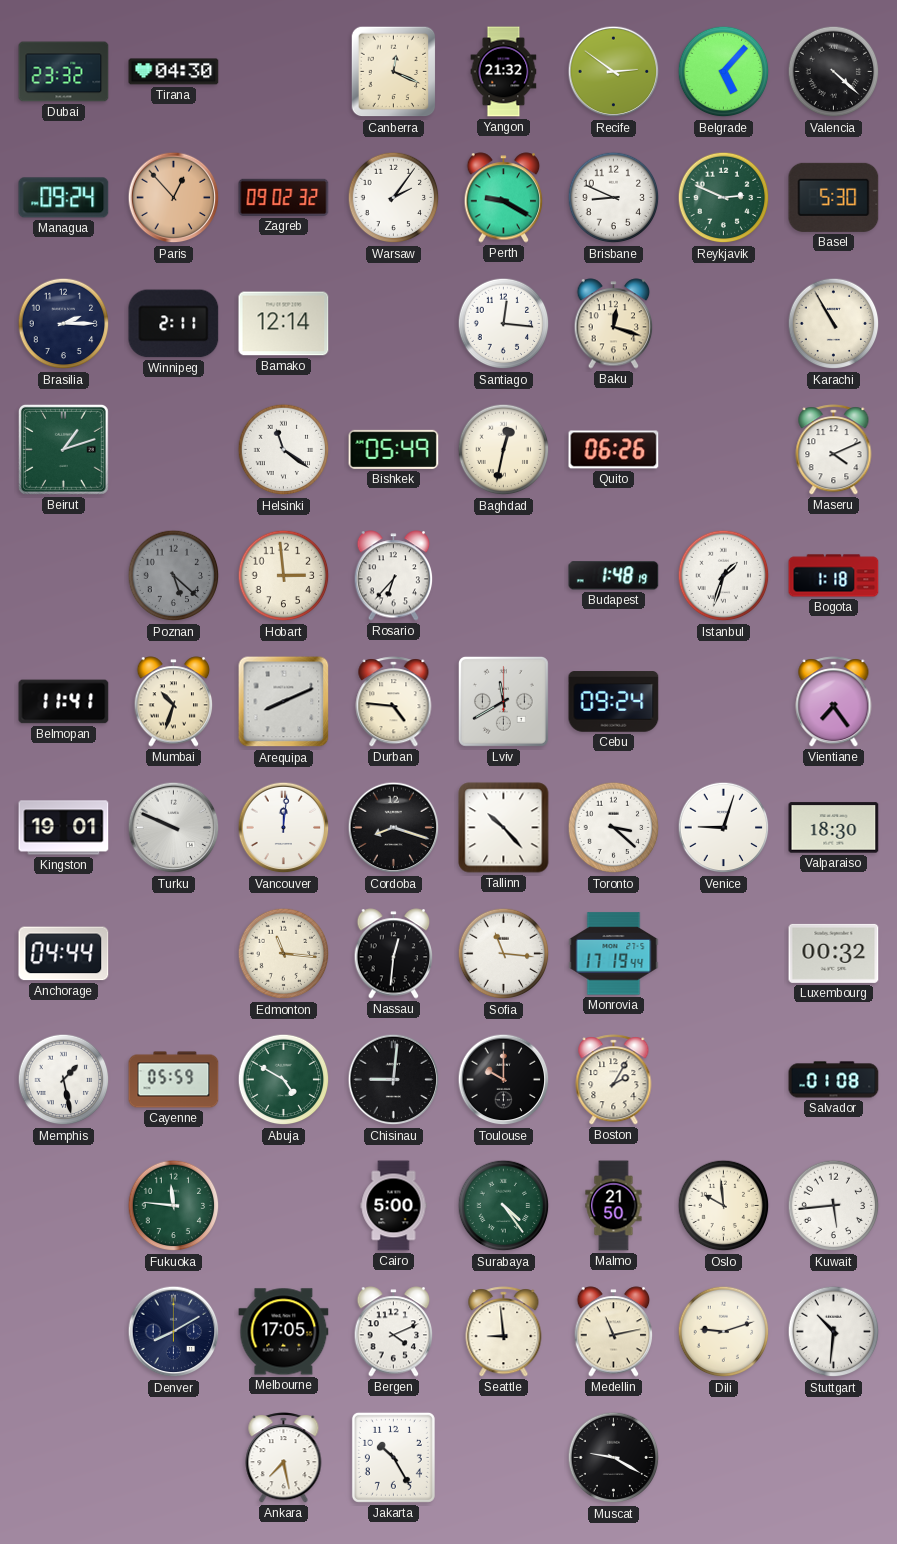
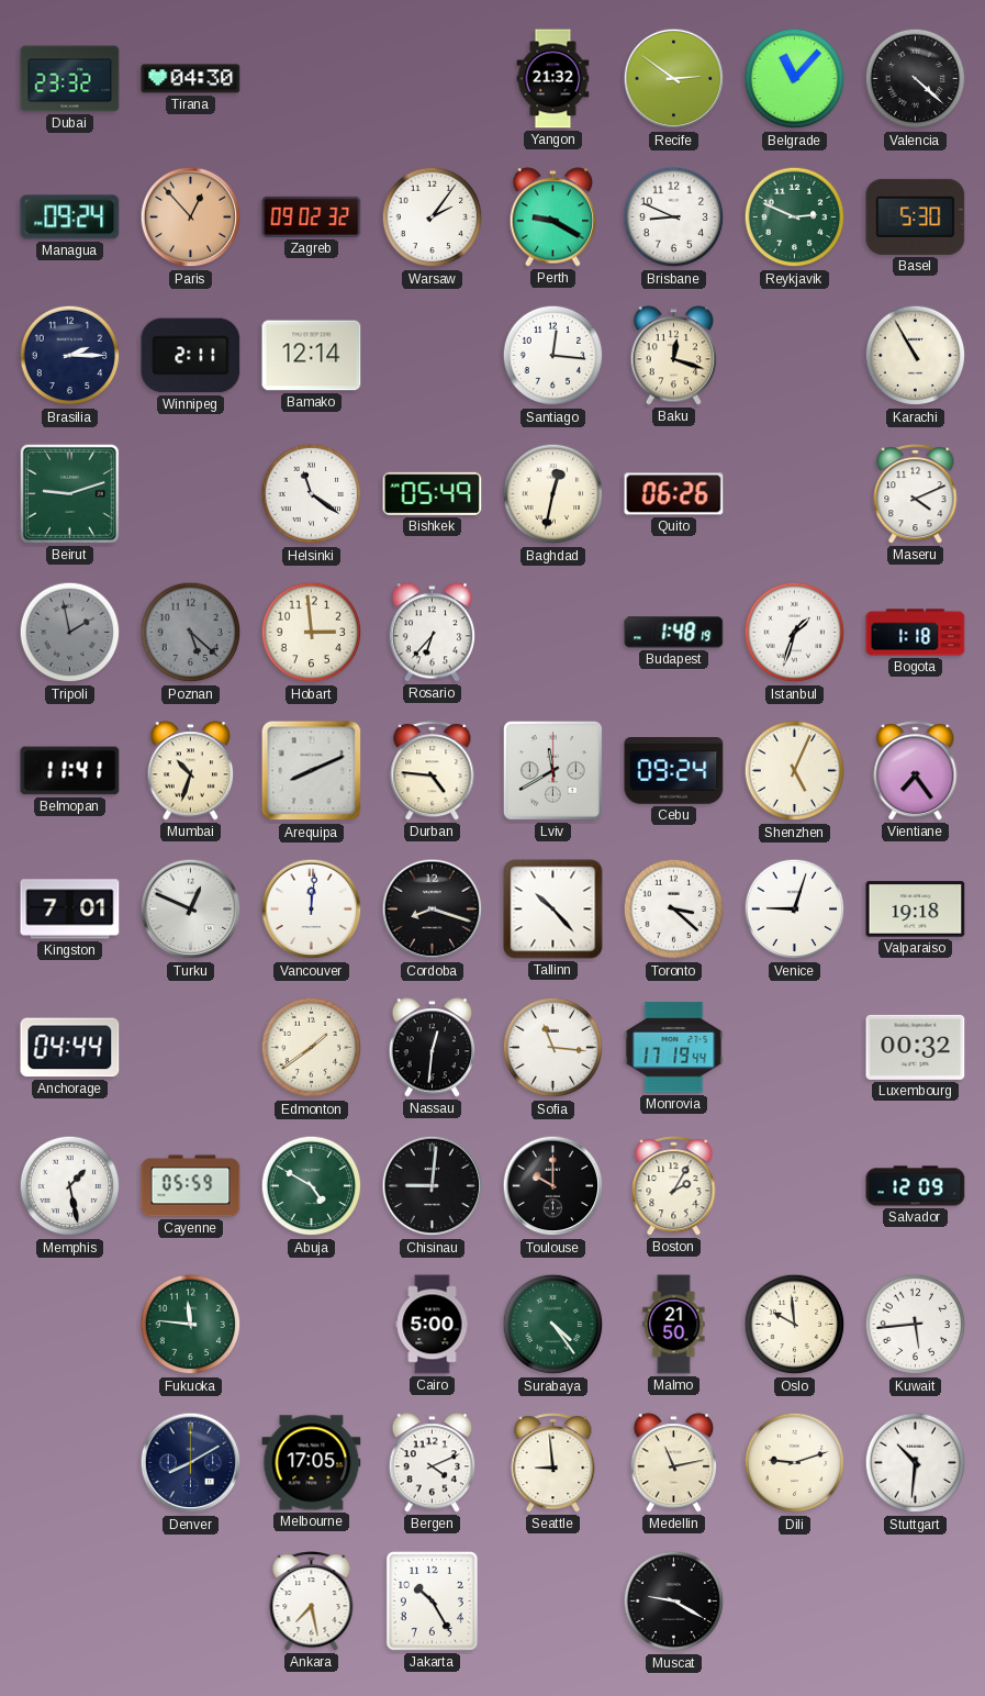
Canberra: 12:19 -> none (394, 72)
Belgrade: 5:07 -> 11:07 (795, 79)
Beirut: 1:12 -> 9:12 (69, 493)
Tripoli: none -> 1:58 (70, 633)
Shenzhen: none -> 5:04 (795, 771)
Kingston: 19:01 -> 7:01 (70, 910)
Turku: 9:49 -> 12:49 (191, 910)
Valparaiso: 18:30 -> 19:18 (916, 910)
Edmonton: 11:16 -> 1:39 (312, 1048)
Salvador: 01:08 -> 12:09 (916, 1186)
